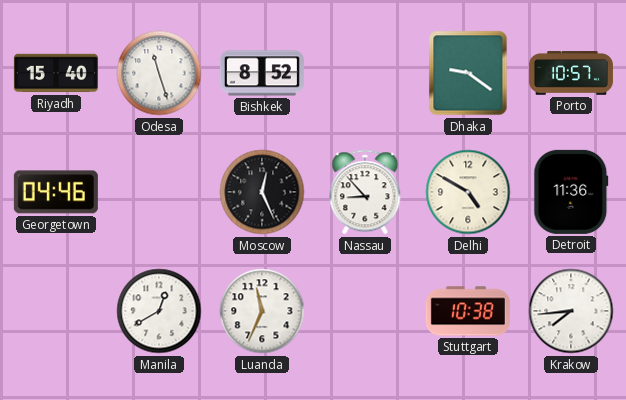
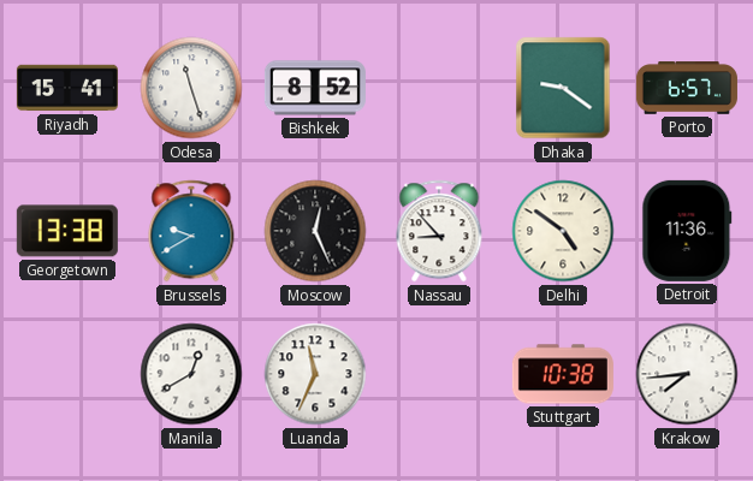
Riyadh: 15:40 -> 15:41 (67, 88)
Porto: 10:57 -> 6:57 (687, 88)
Georgetown: 04:46 -> 13:38 (67, 231)
Brussels: none -> 9:40 (191, 231)
Delhi: 4:50 -> 4:51 (563, 231)
